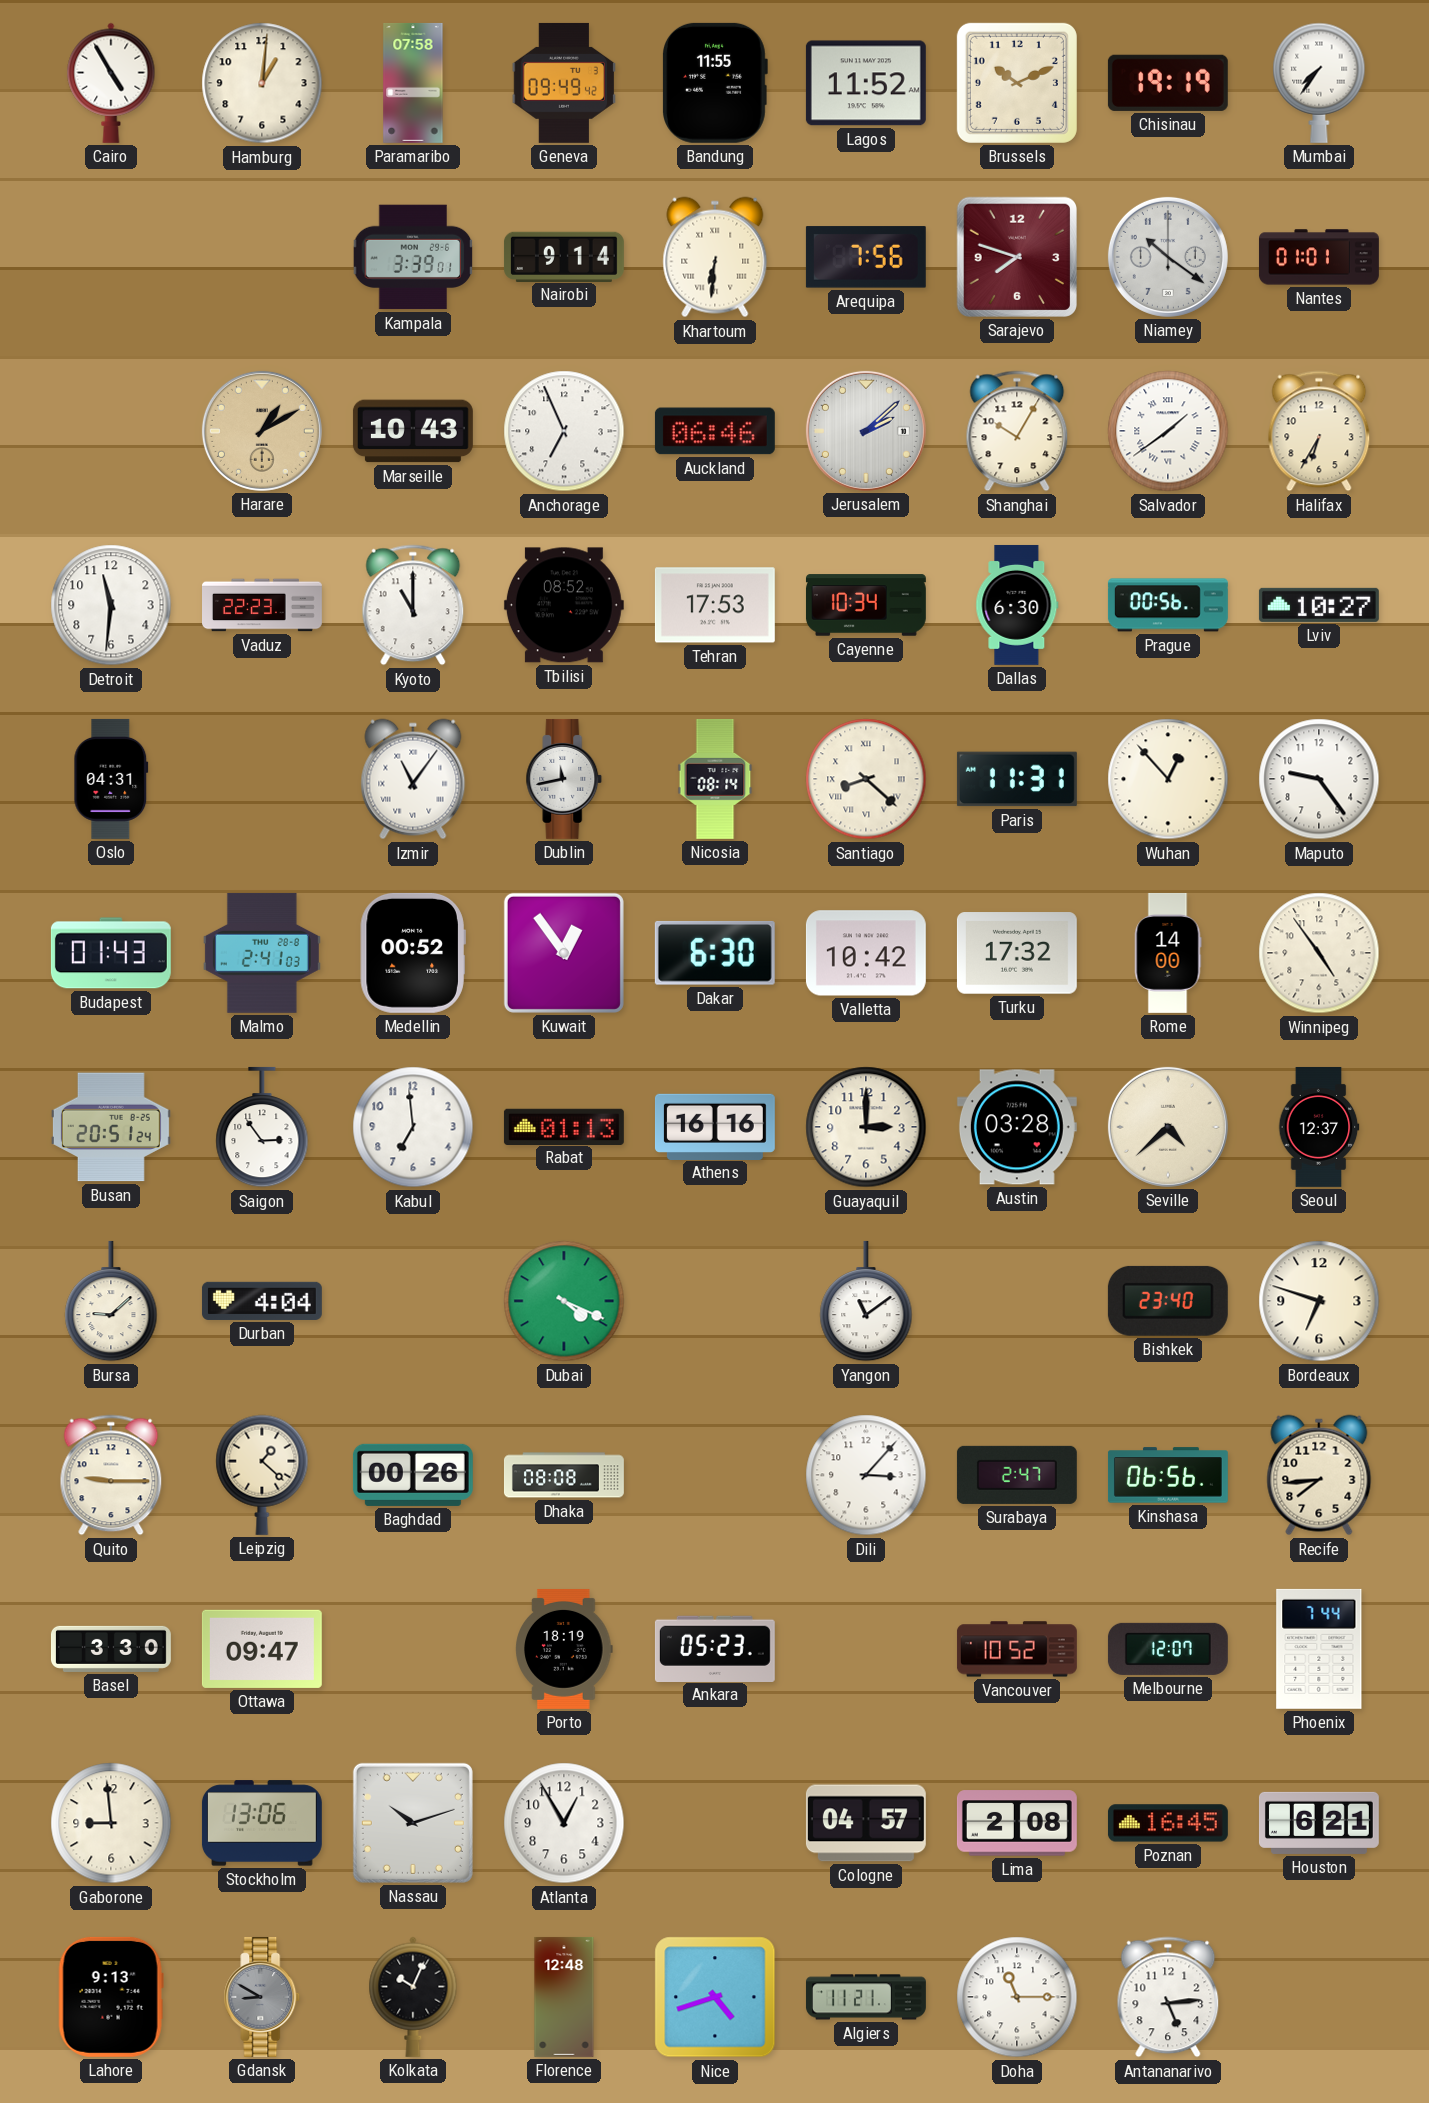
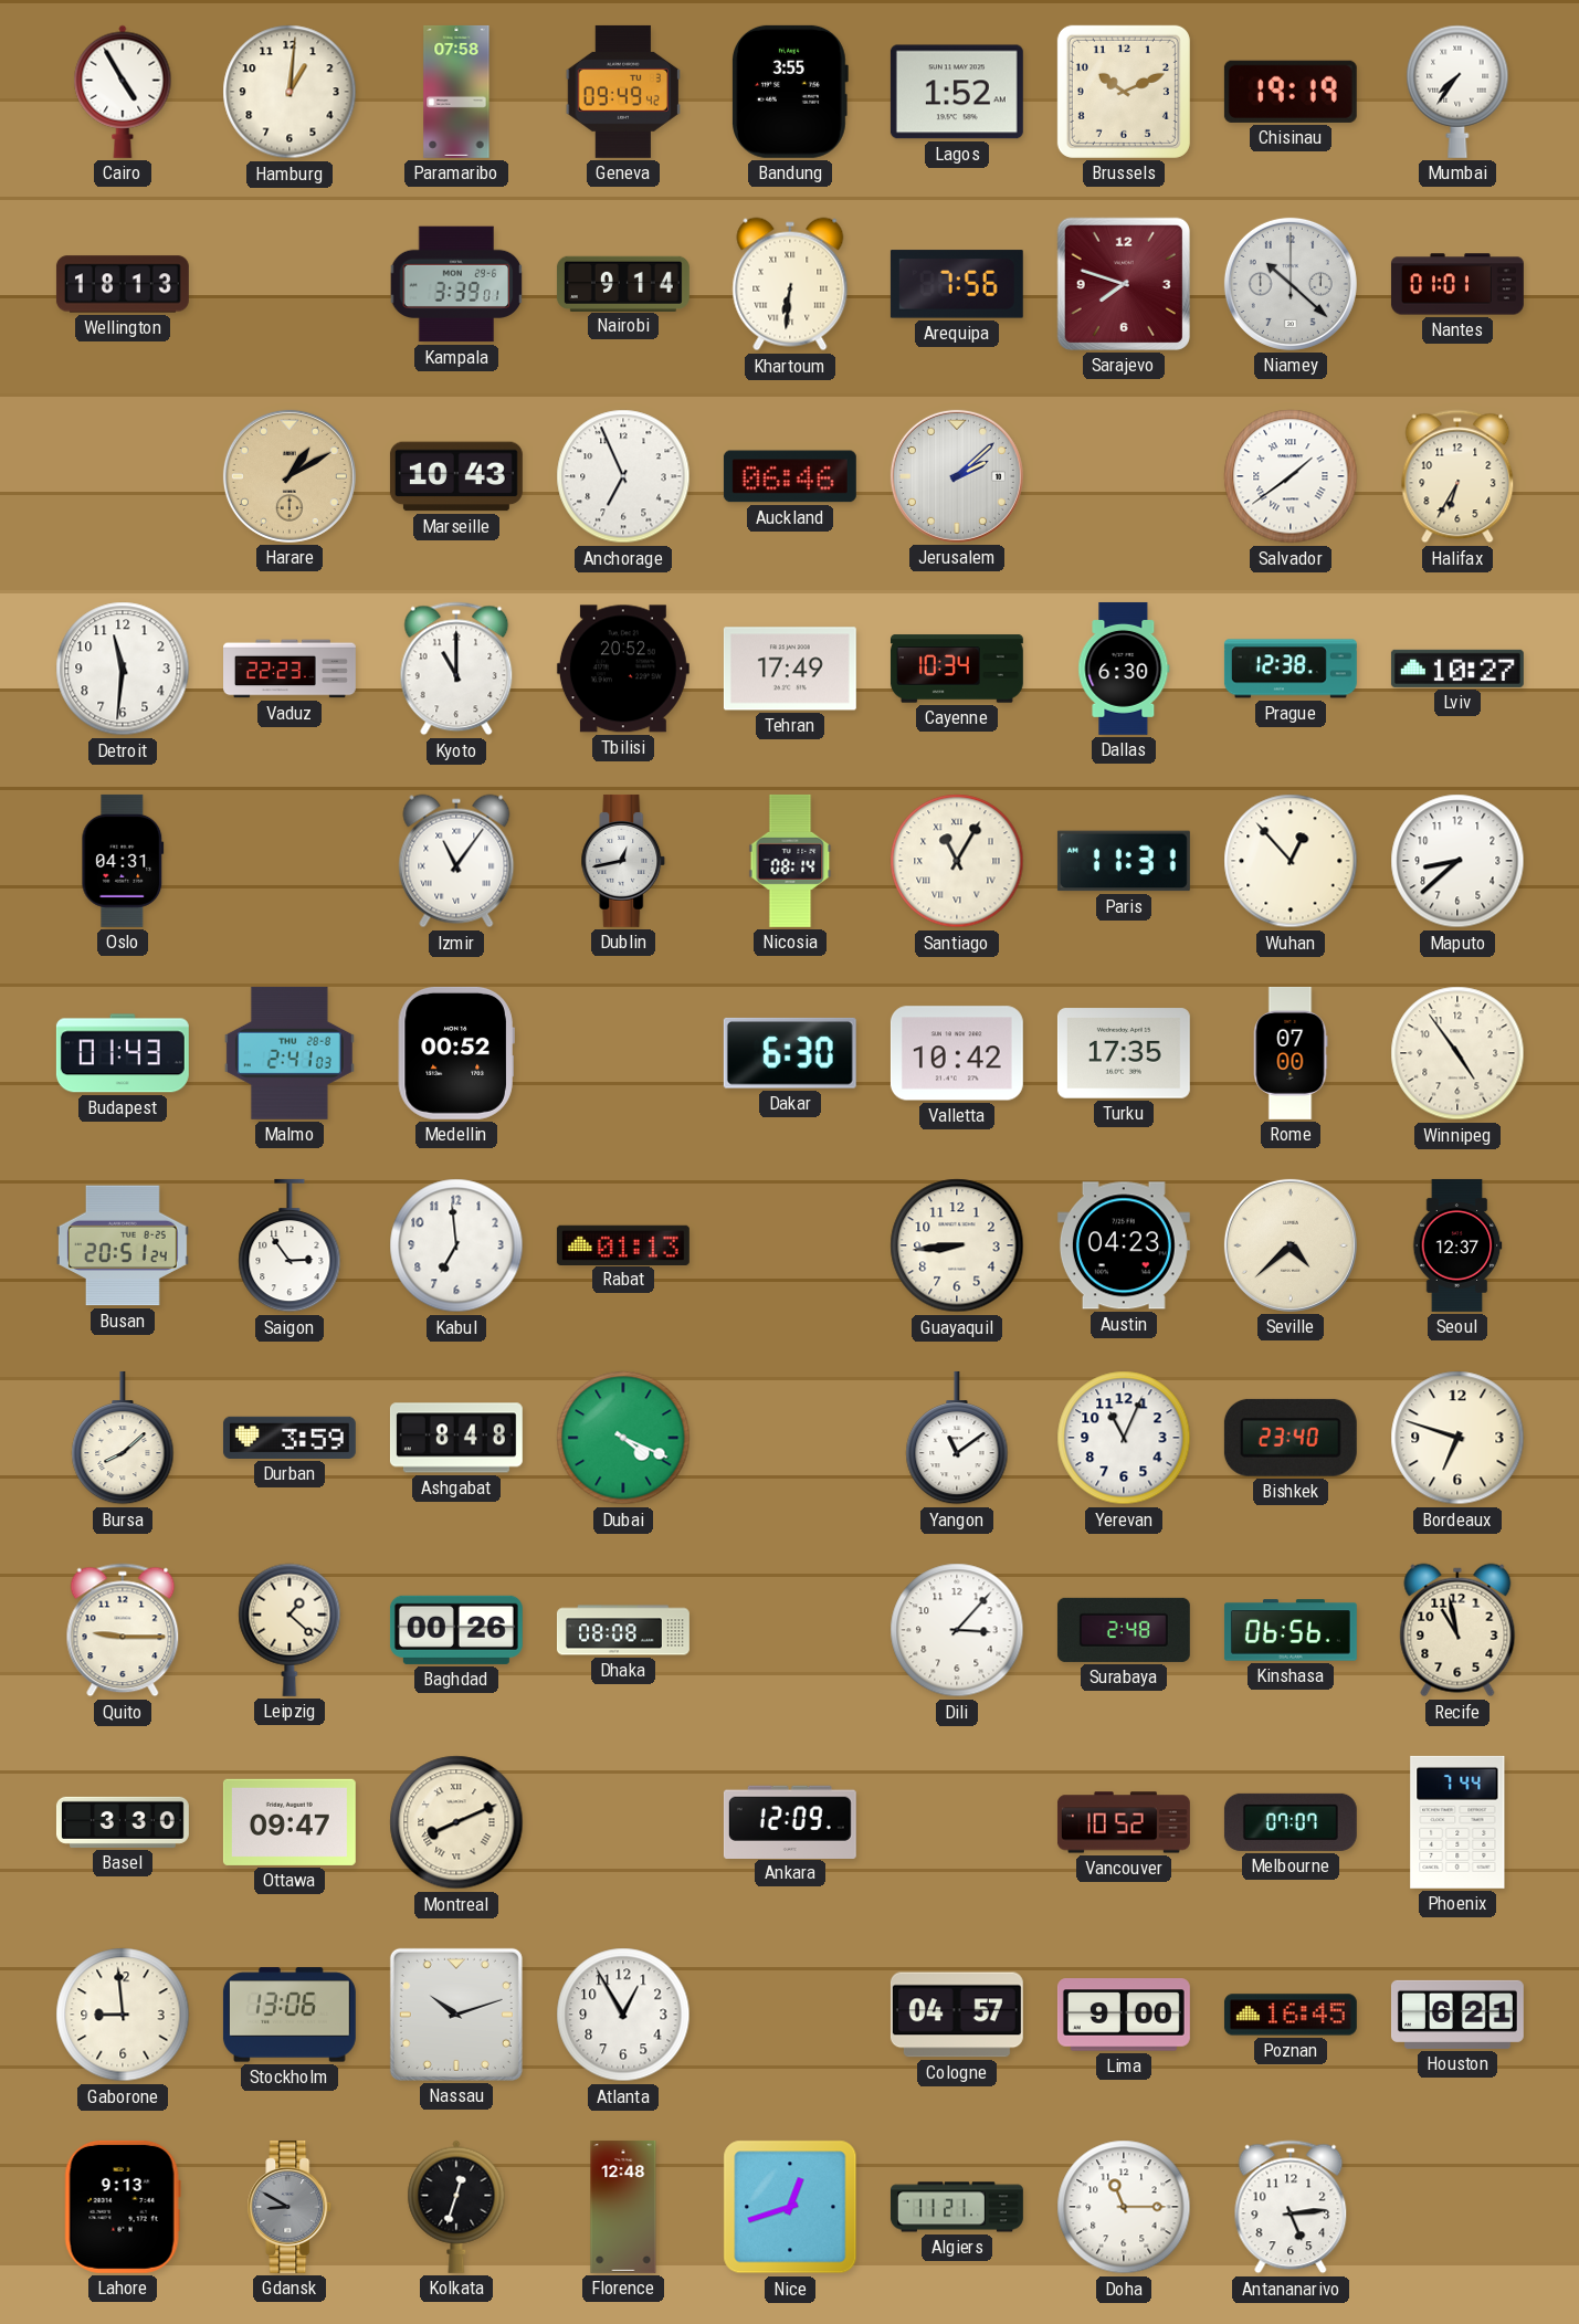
Bandung: 11:55 -> 3:55 (790, 92)
Lagos: 11:52 -> 1:52 (957, 92)
Wellington: none -> 18:13 (123, 284)
Niamey: 10:21 -> 10:22 (1291, 284)
Shanghai: 10:05 -> none (1017, 431)
Tbilisi: 08:52 -> 20:52 (623, 669)
Tehran: 17:53 -> 17:49 (790, 669)
Prague: 00:56 -> 12:38 (1291, 669)
Dublin: 11:43 -> 12:43 (623, 861)
Santiago: 8:22 -> 11:05 (957, 861)
Maputo: 9:24 -> 8:38 (1457, 861)
Kuwait: 12:54 -> none (564, 953)
Turku: 17:32 -> 17:35 (1124, 1053)
Rome: 14:00 -> 07:00 (1291, 1053)
Athens: 16:16 -> none (715, 1126)
Guayaquil: 3:00 -> 8:44 (957, 1245)
Austin: 03:28 -> 04:23 (1124, 1245)
Bursa: 9:08 -> 8:08 (123, 1438)
Durban: 4:04 -> 3:59 (290, 1438)
Ashgabat: none -> 8:48 (456, 1438)
Yerevan: none -> 11:04 (1124, 1438)
Surabaya: 2:47 -> 2:48 (1124, 1630)
Recife: 7:44 -> 10:58 (1457, 1630)
Montreal: none -> 8:11 (456, 1822)
Porto: 18:19 -> none (564, 1649)
Ankara: 05:23 -> 12:09 (790, 1821)
Melbourne: 12:07 -> 07:07 (1291, 1822)
Lima: 2:08 -> 9:00 (1124, 2015)
Kolkata: 10:04 -> 12:33 (456, 2207)
Nice: 4:42 -> 12:42 (790, 2207)
